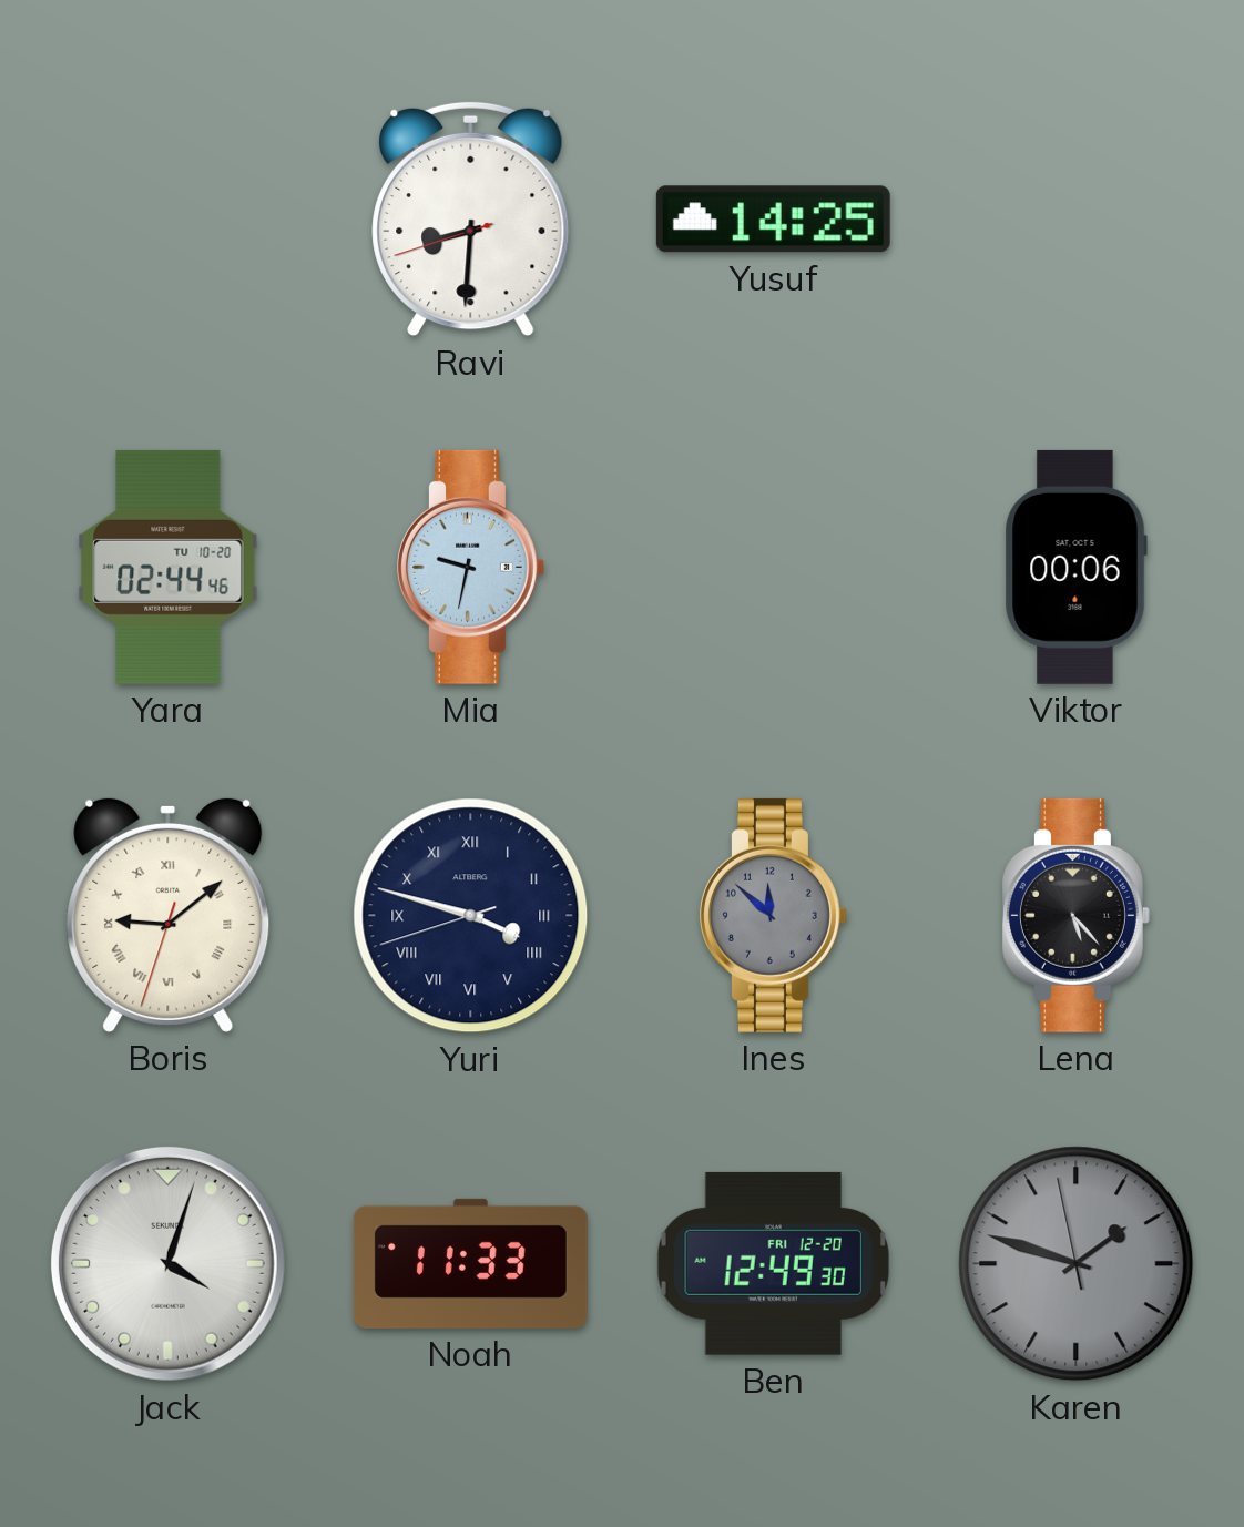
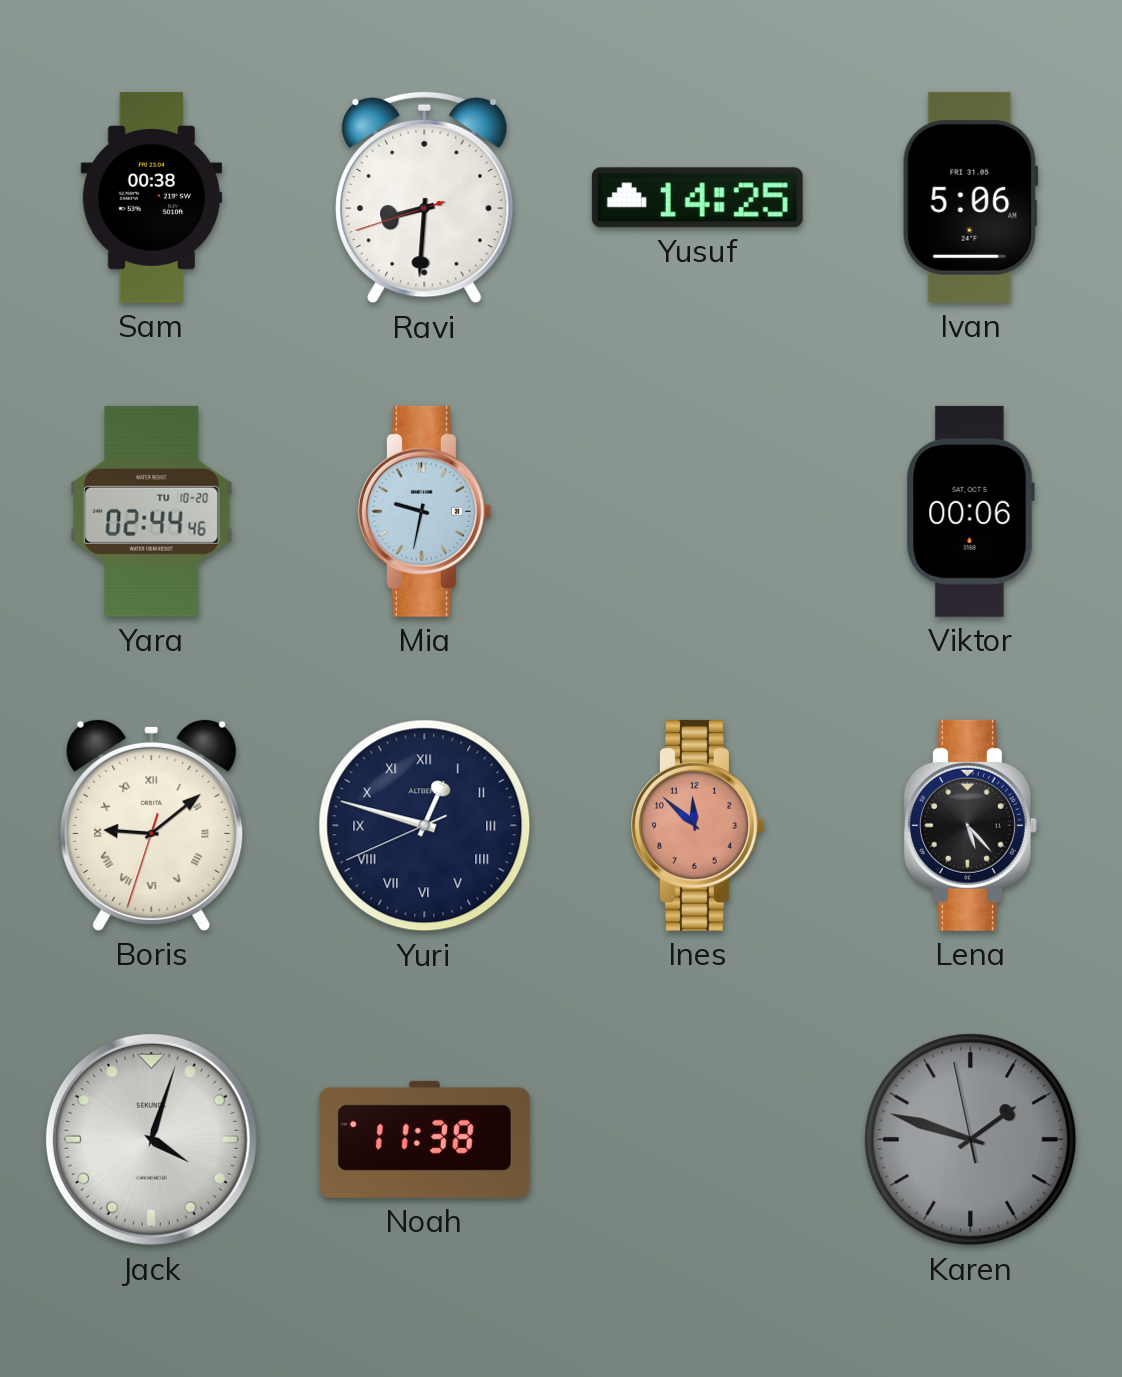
Sam: none -> 00:38 (151, 197)
Ivan: none -> 5:06 (970, 197)
Yuri: 3:47 -> 12:47 (425, 826)
Ines dial: grey -> salmon (697, 825)
Noah: 11:33 -> 11:38 (424, 1139)
Ben: 12:49 -> none (773, 1263)
